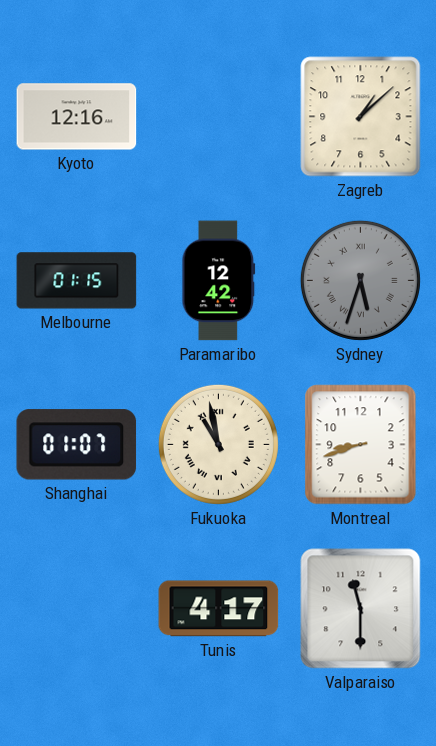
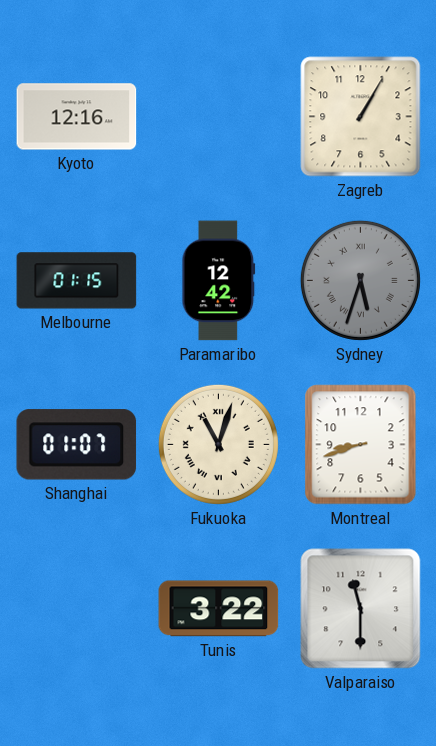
Zagreb: 1:08 -> 1:05 (361, 117)
Fukuoka: 10:58 -> 11:03 (218, 444)
Tunis: 4:17 -> 3:22 (219, 609)
